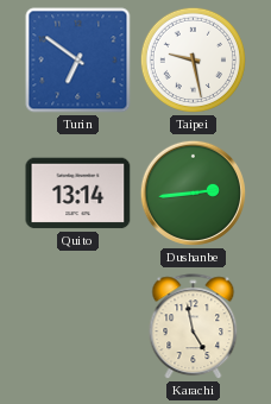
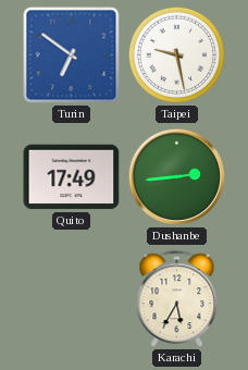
Quito: 13:14 -> 17:49 (72, 177)
Karachi: 4:58 -> 5:35 (177, 299)
